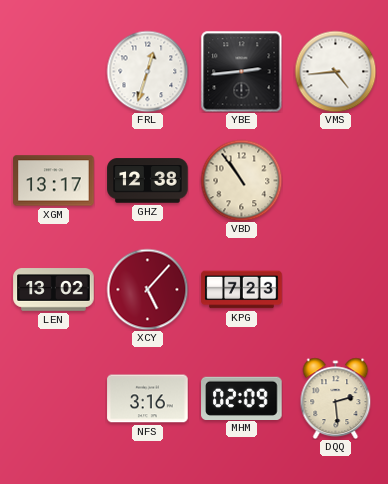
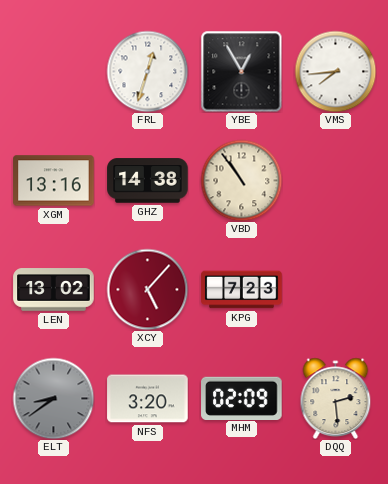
YBE: 2:44 -> 12:55 (241, 71)
VMS: 4:44 -> 7:44 (335, 71)
XGM: 13:17 -> 13:16 (54, 181)
GHZ: 12:38 -> 14:38 (148, 181)
ELT: none -> 8:39 (53, 398)
NFS: 3:16 -> 3:20 (148, 399)
